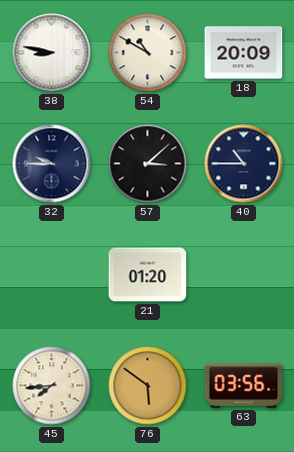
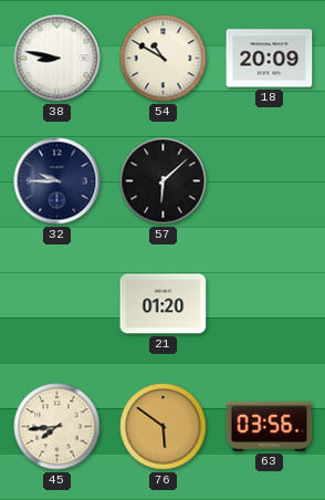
57: 3:08 -> 6:08 (164, 181)
40: 10:45 -> none (244, 164)
